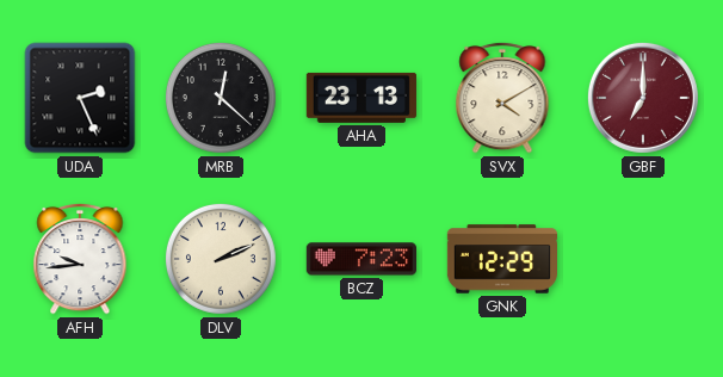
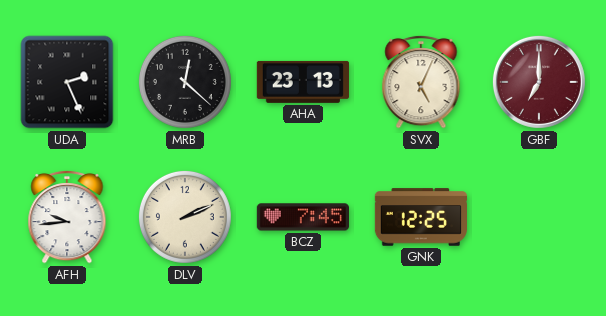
SVX: 4:10 -> 5:04 (421, 82)
BCZ: 7:23 -> 7:45 (302, 217)
GNK: 12:29 -> 12:25 (420, 217)
